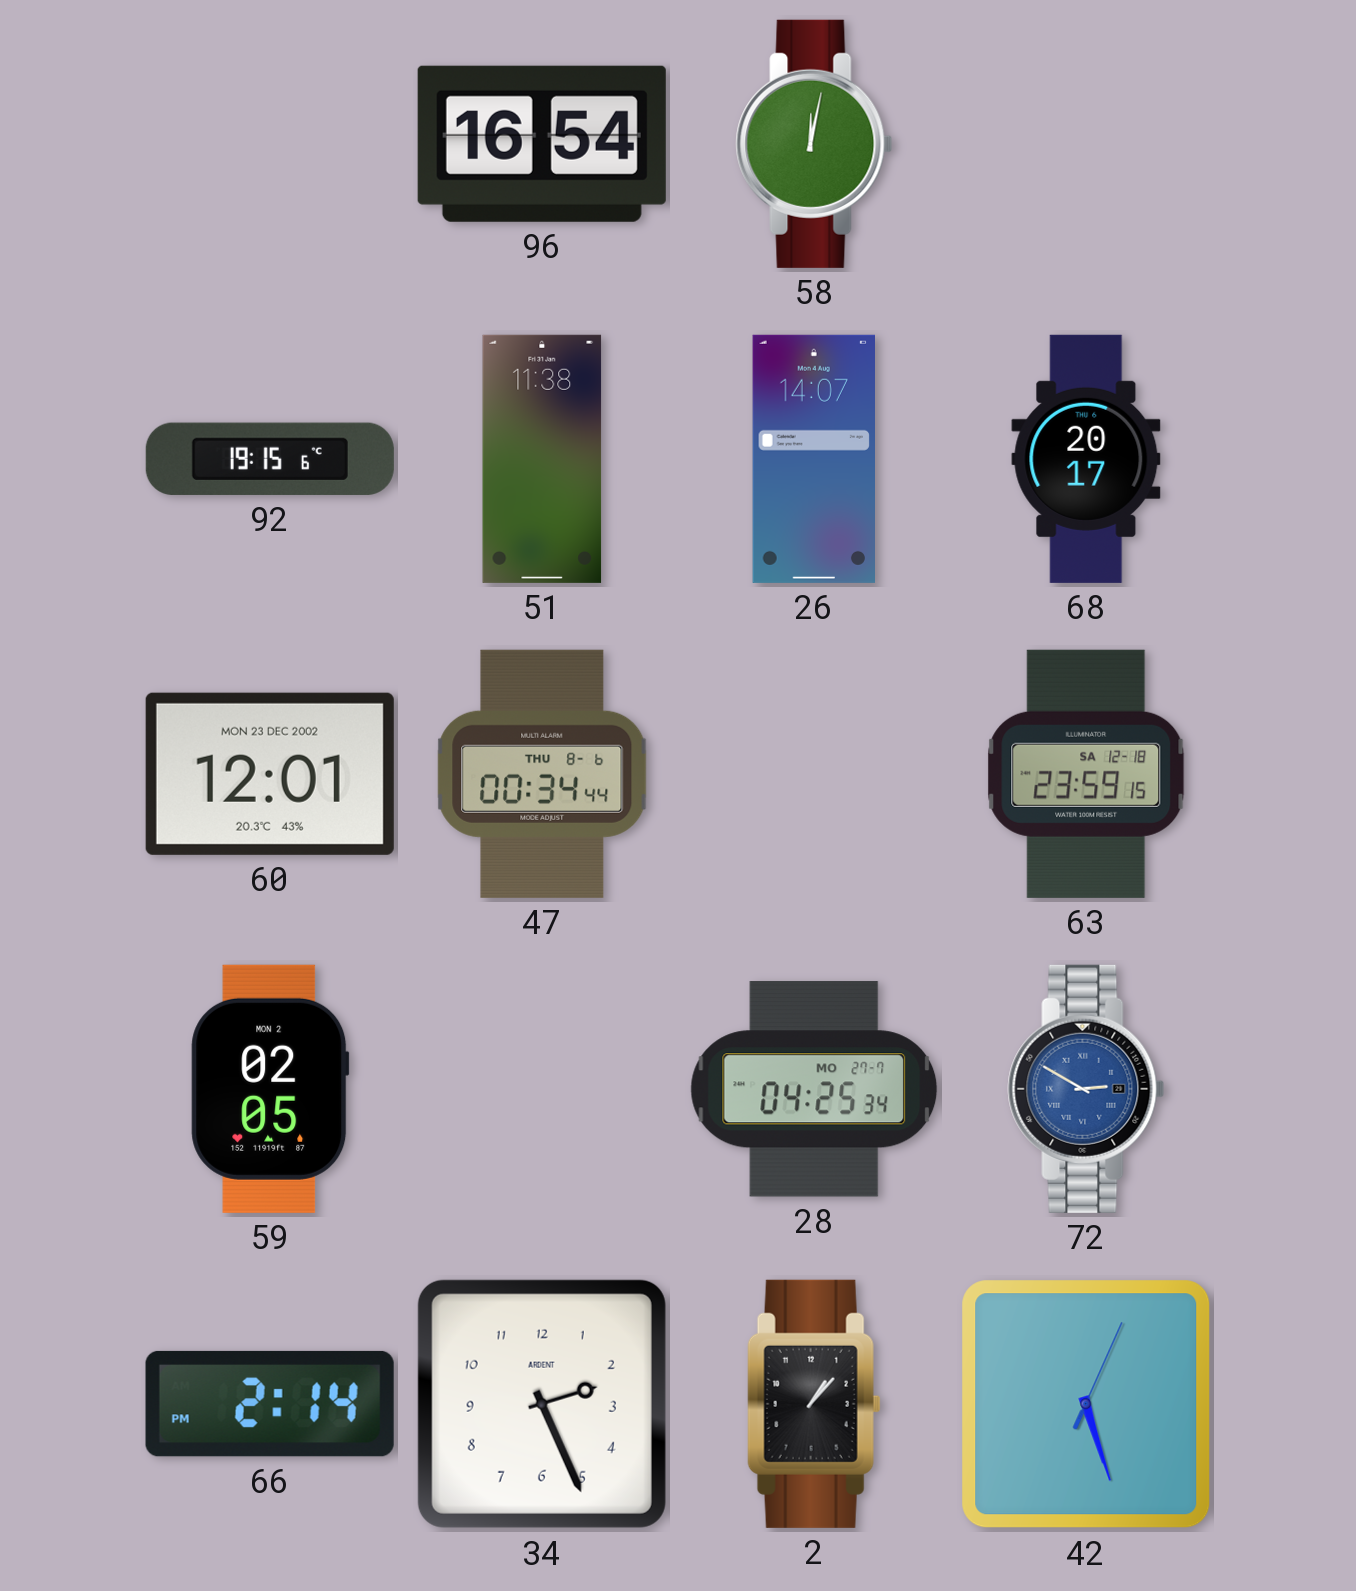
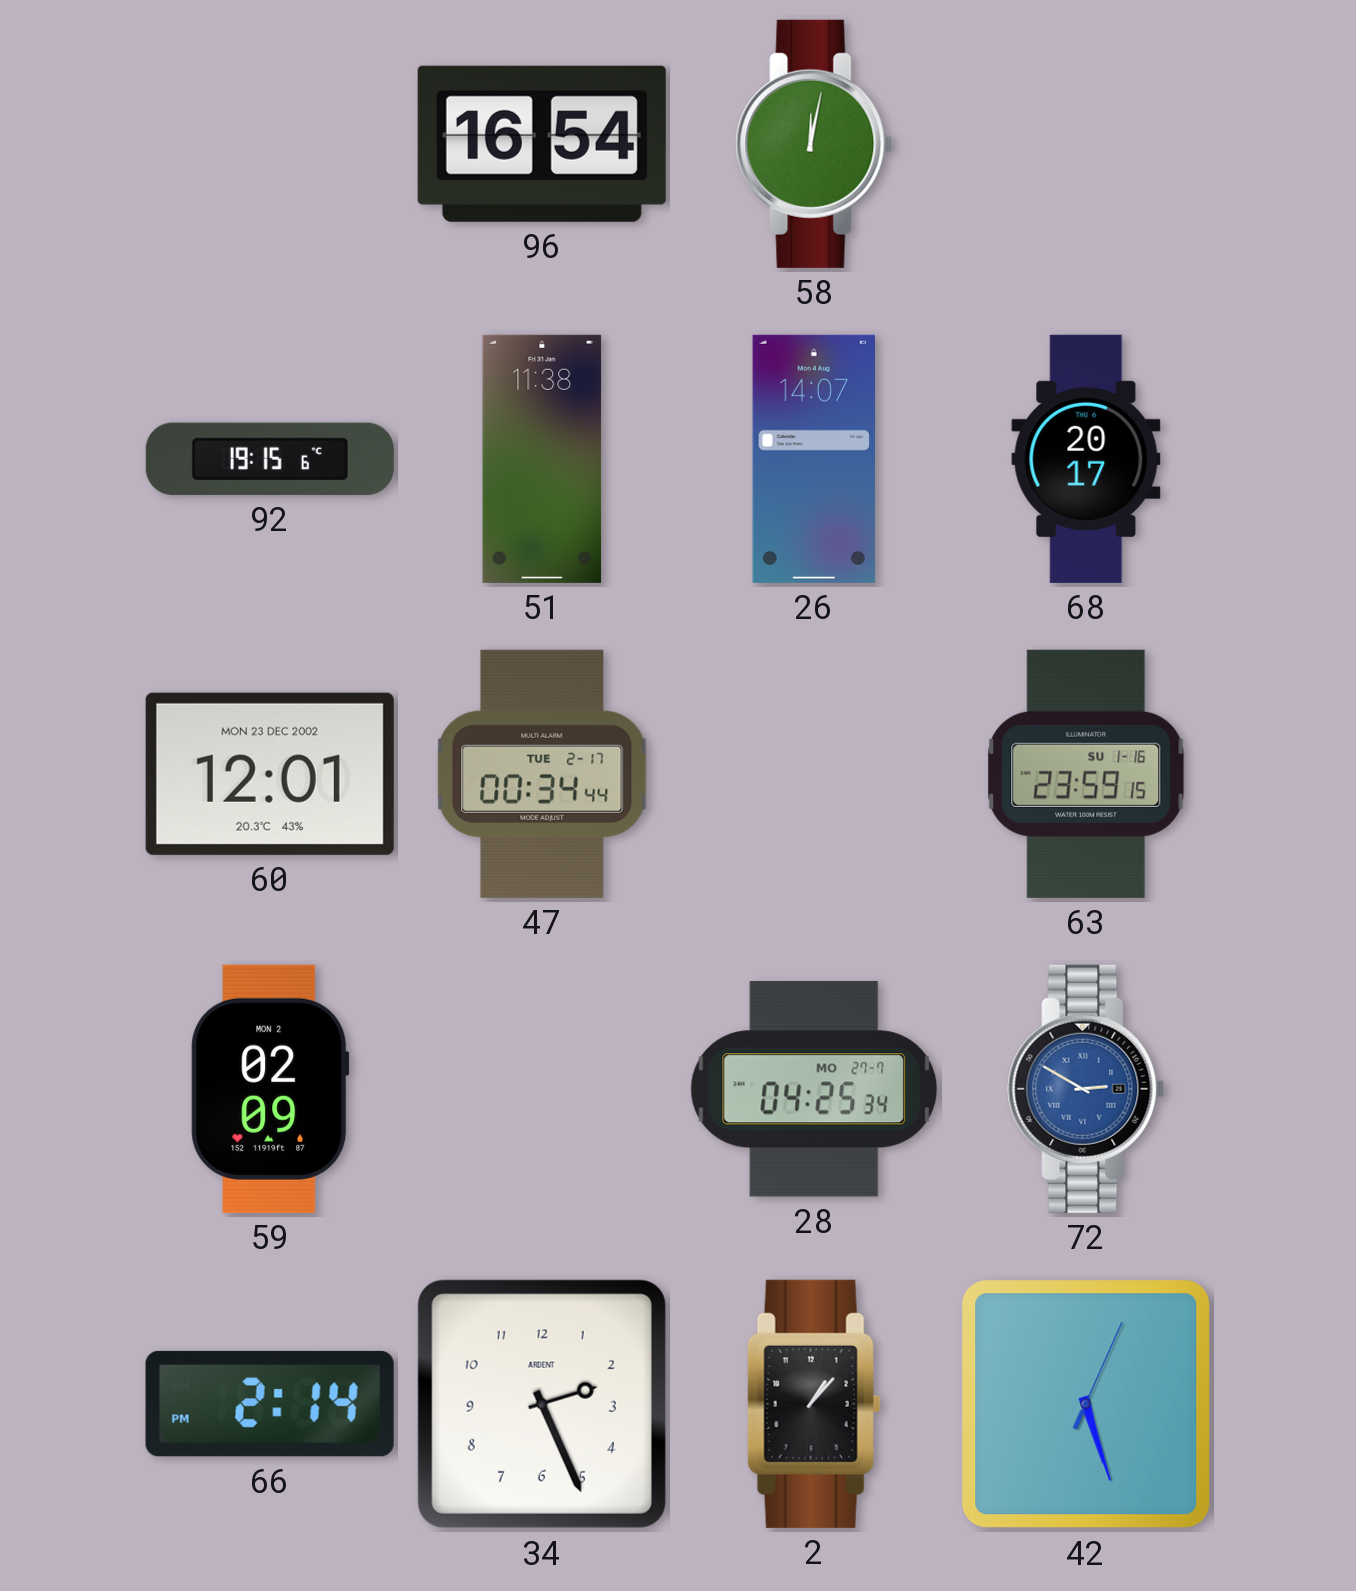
47 date: THU 8-6 -> TUE 2-17 (542, 774)
63 date: SA 12-18 -> SU 1-16 (1086, 774)
59: 02:05 -> 02:09 (270, 1089)
